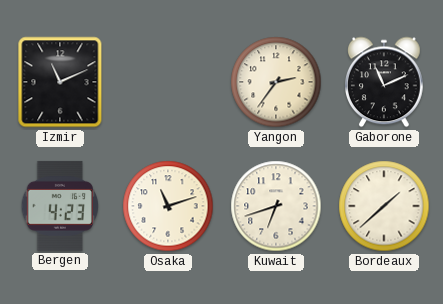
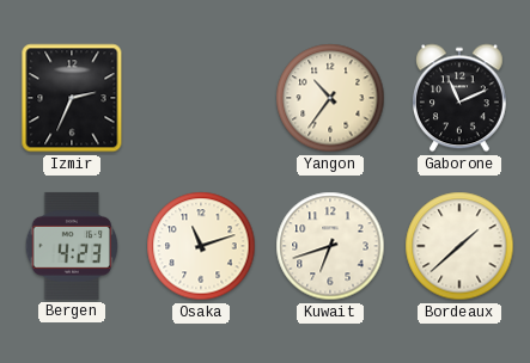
Izmir: 11:11 -> 2:34 (72, 98)
Yangon: 2:36 -> 10:36 (330, 98)
